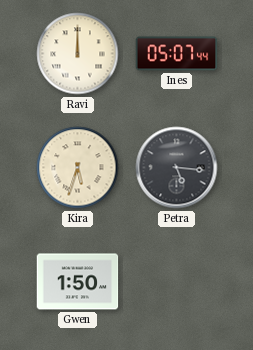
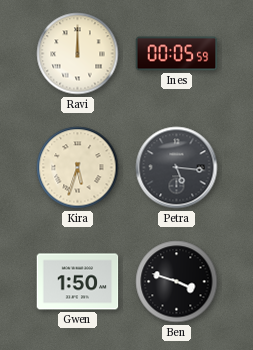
Ines: 05:07 -> 00:05 (177, 54)
Ben: none -> 3:48 (177, 282)
